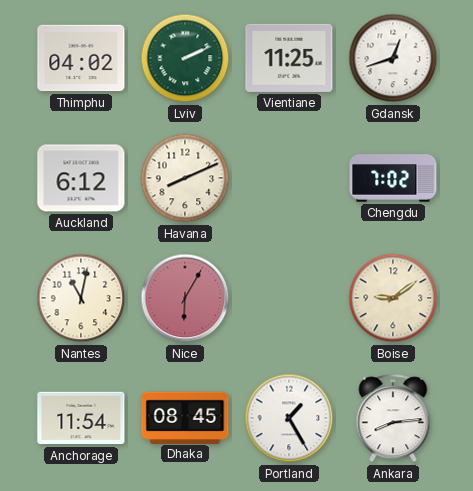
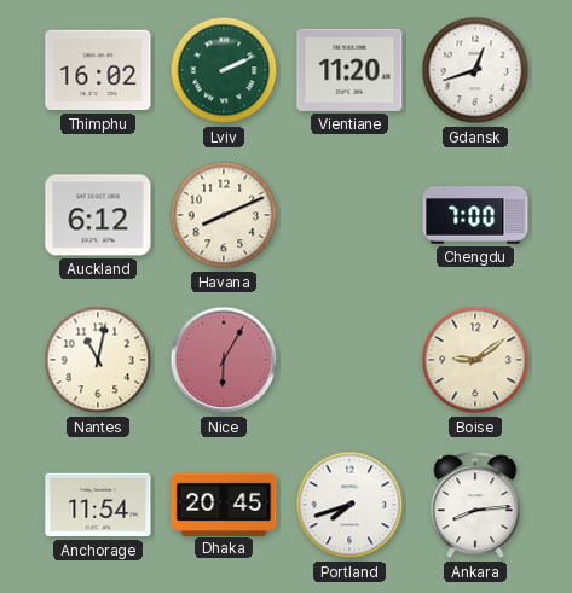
Thimphu: 04:02 -> 16:02 (98, 70)
Vientiane: 11:25 -> 11:20 (349, 70)
Chengdu: 7:02 -> 7:00 (475, 215)
Dhaka: 08:45 -> 20:45 (224, 504)
Portland: 1:25 -> 7:42 (349, 505)
